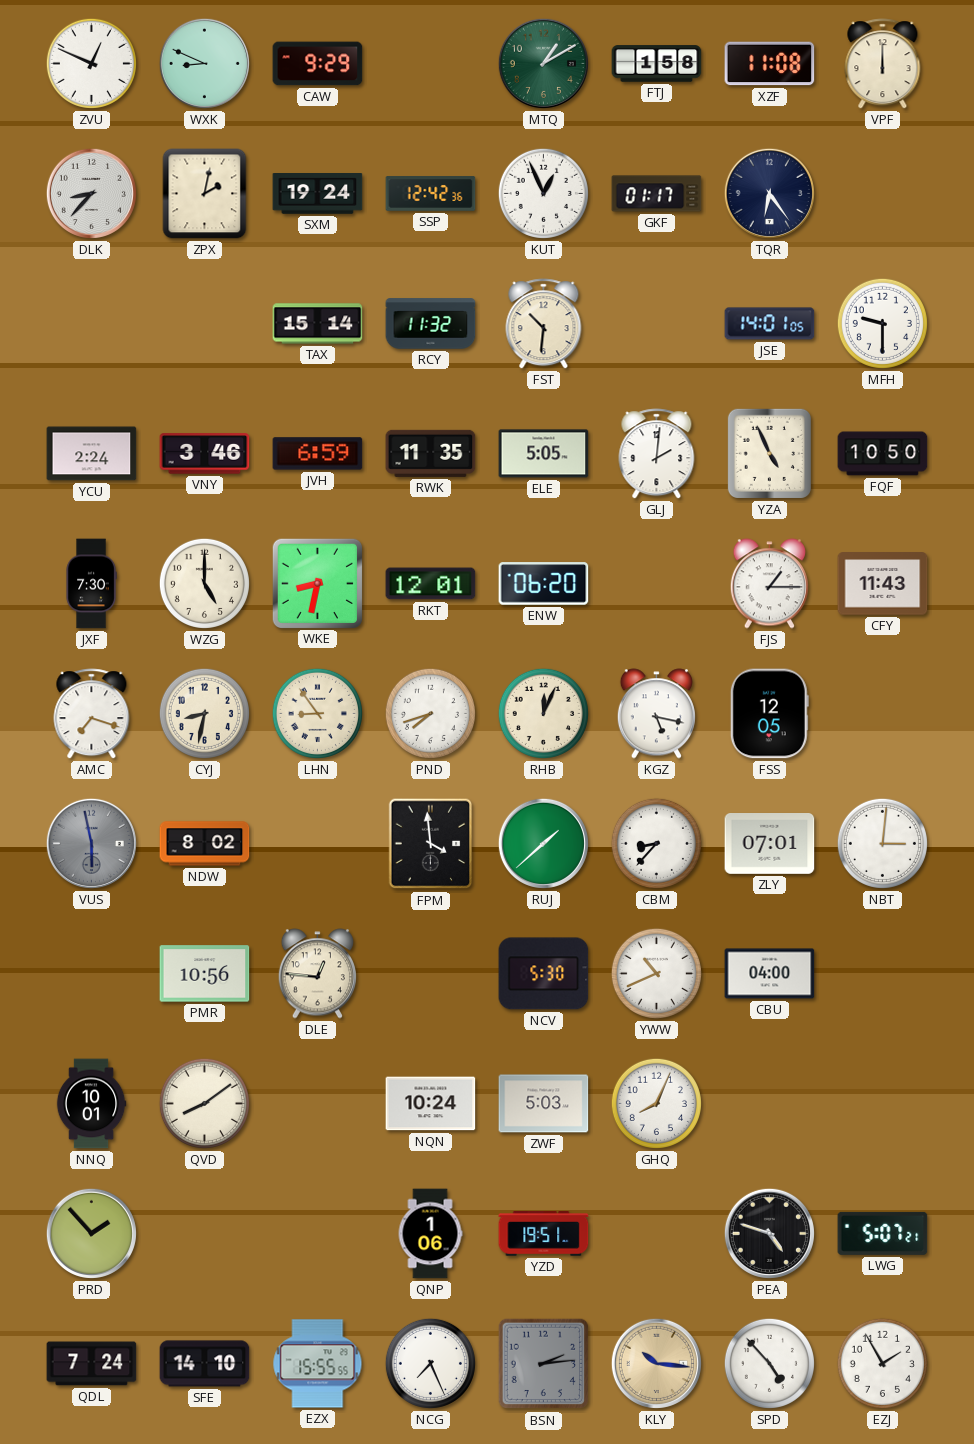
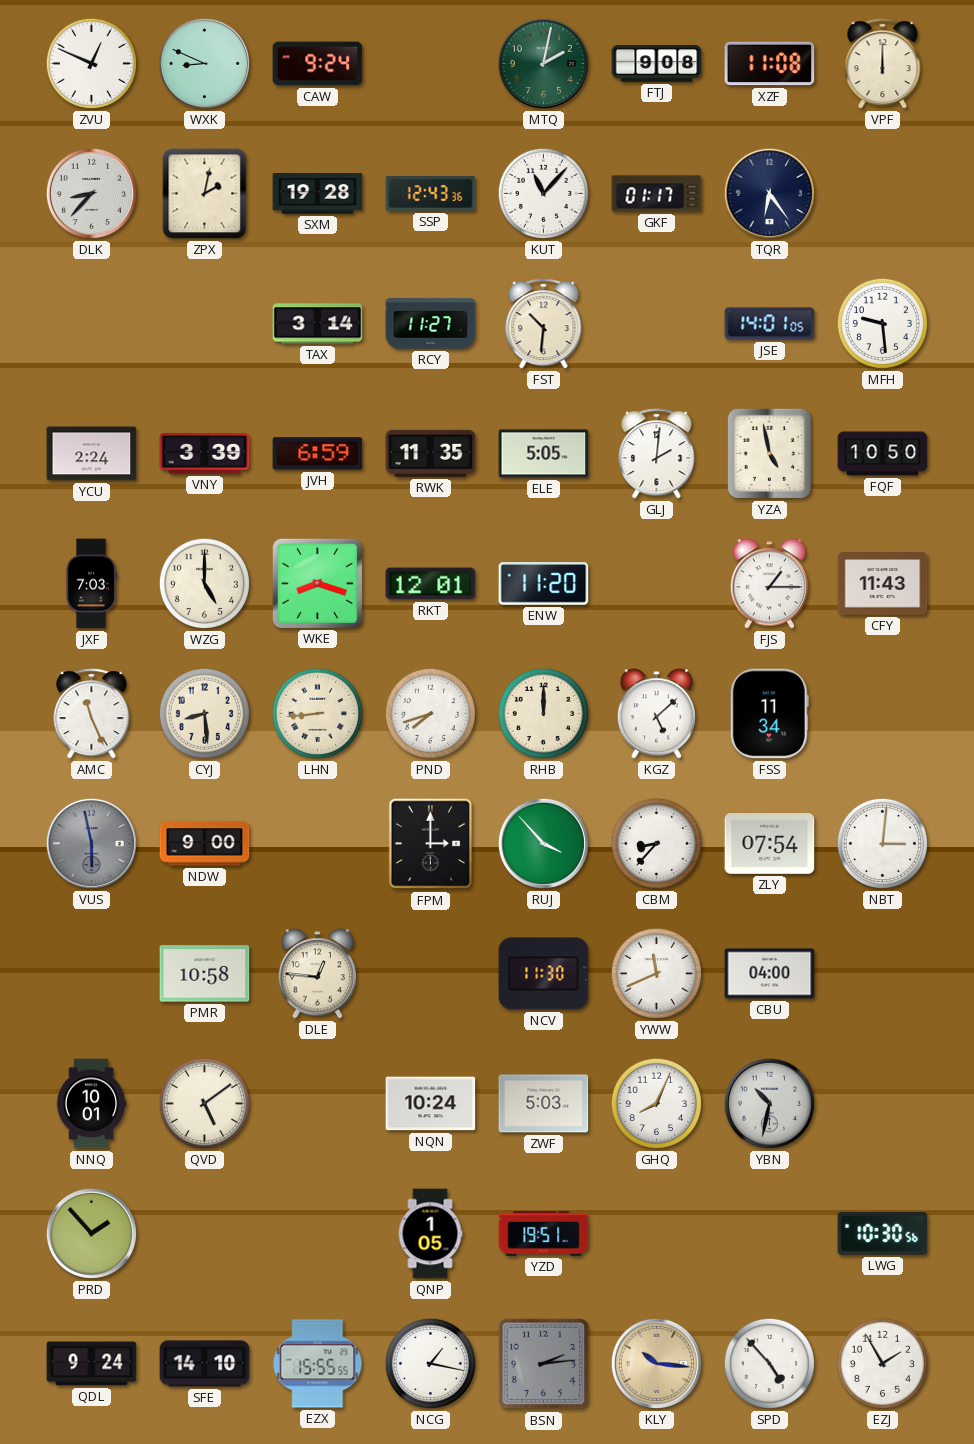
CAW: 9:29 -> 9:24 (318, 64)
MTQ: 1:10 -> 2:02 (543, 63)
FTJ: 1:58 -> 9:08 (657, 64)
SXM: 19:24 -> 19:28 (318, 194)
SSP: 12:42 -> 12:43 (431, 194)
KUT: 12:56 -> 11:07 (543, 193)
TAX: 15:14 -> 3:14 (318, 324)
RCY: 11:32 -> 11:27 (431, 324)
MFH: 9:30 -> 9:29 (882, 323)
VNY: 3:46 -> 3:39 (205, 454)
YZA: 4:56 -> 4:58 (769, 453)
JXF: 7:30 -> 7:03 (91, 584)
WKE: 8:32 -> 8:18 (317, 583)
ENW: 06:20 -> 11:20 (544, 584)
AMC: 7:18 -> 11:26 (92, 714)
CYJ: 8:32 -> 8:29 (204, 713)
LHN: 8:54 -> 8:44 (317, 713)
RHB: 12:04 -> 12:00 (543, 713)
KGZ: 5:17 -> 5:08 (656, 714)
FSS: 12:05 -> 11:34 (769, 714)
NDW: 8:02 -> 9:00 (205, 844)
FPM: 3:59 -> 3:00 (431, 844)
RUJ: 1:38 -> 3:53 (543, 843)
ZLY: 07:01 -> 07:54 (770, 844)
PMR: 10:56 -> 10:58 (205, 974)
NCV: 5:30 -> 11:30 (544, 974)
YWW: 10:41 -> 11:41 (656, 973)
QVD: 8:09 -> 5:09 (204, 1103)
YBN: none -> 10:32 (769, 1103)
QNP: 1:06 -> 1:05 (430, 1234)
PEA: 4:48 -> none (769, 1233)
LWG: 5:07 -> 10:30 (883, 1233)
QDL: 7:24 -> 9:24 (92, 1364)
NCG: 7:26 -> 1:17 (430, 1363)
